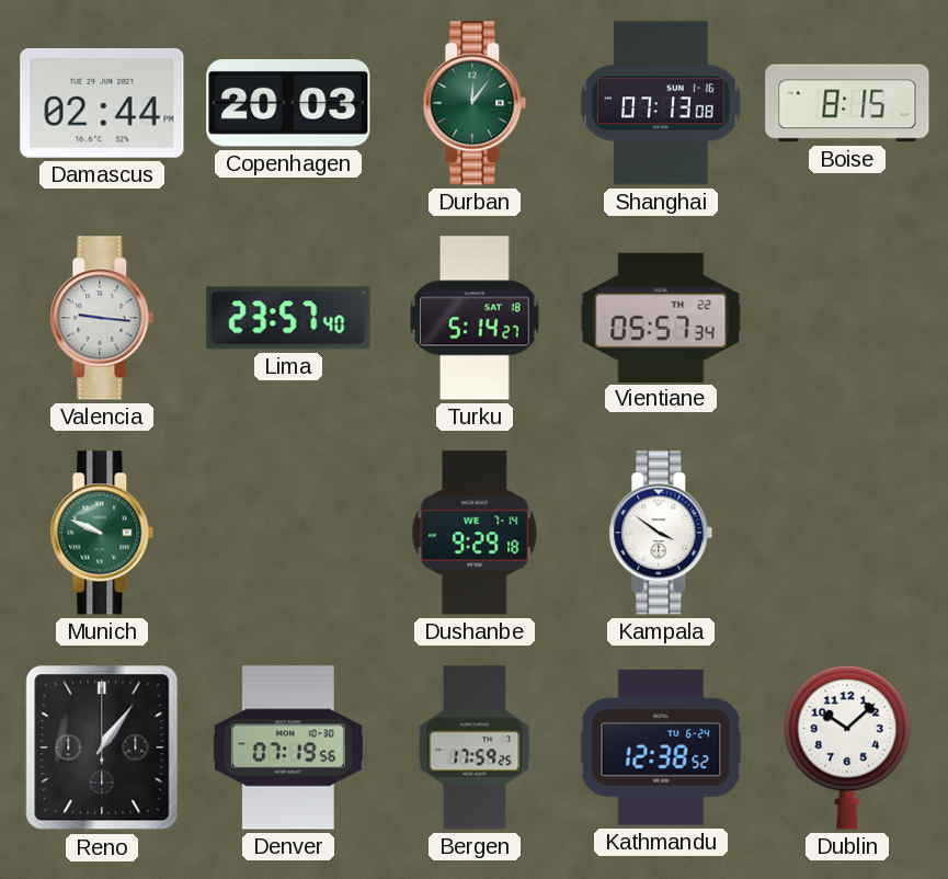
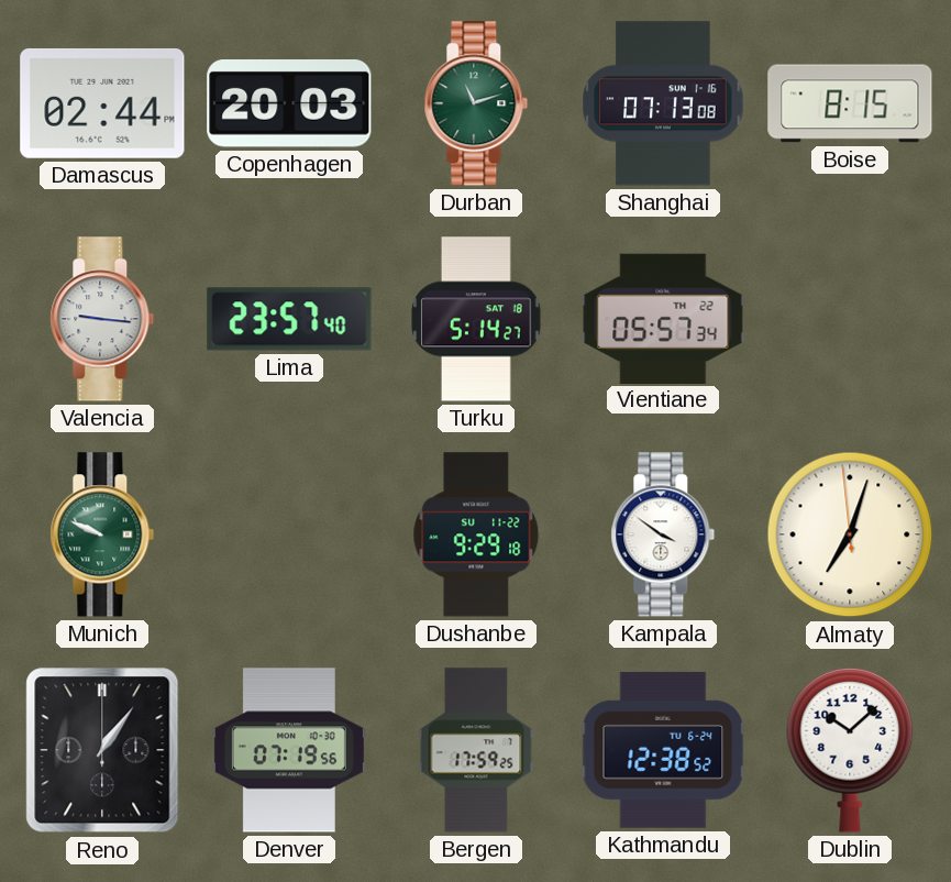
Durban: 12:06 -> 11:12 (476, 103)
Dushanbe date: WE 7-14 -> SU 11-22 (476, 534)
Almaty: none -> 7:02 (850, 534)
